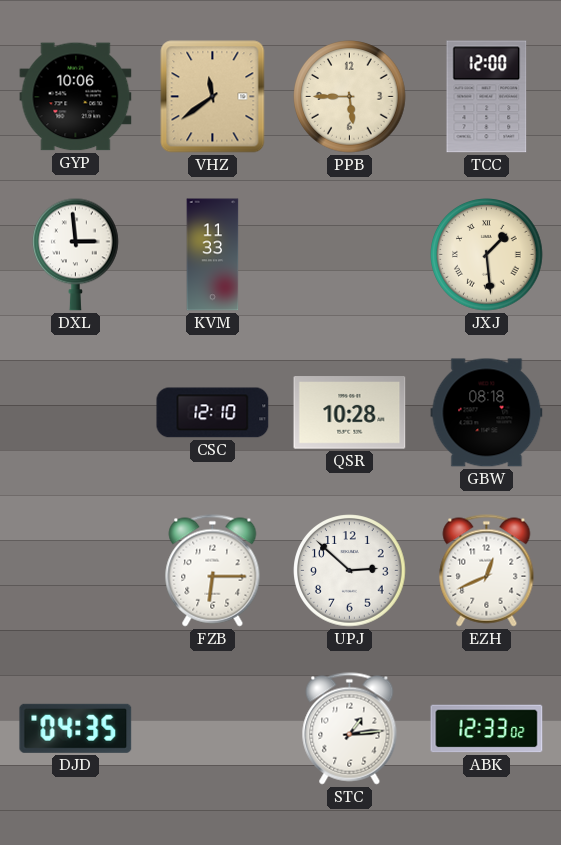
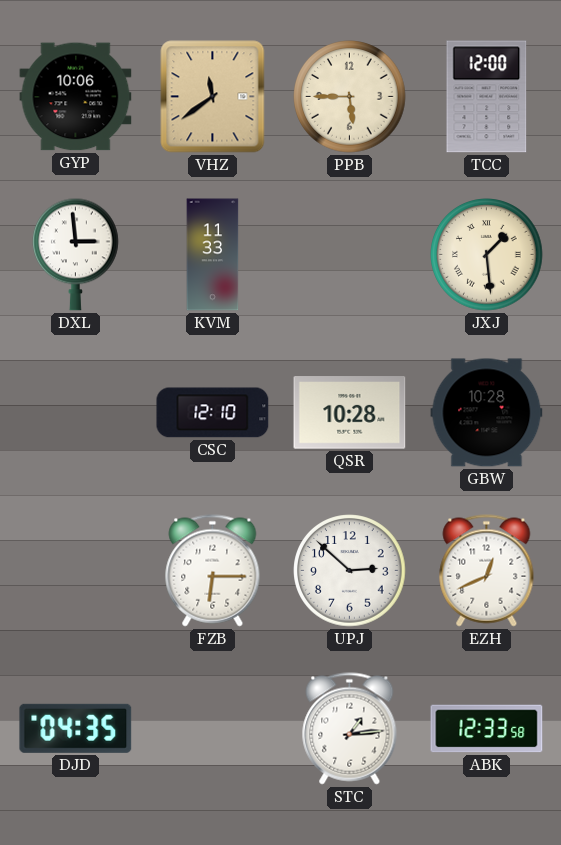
GBW: 08:18 -> 10:28 (487, 413)
ABK: 12:33:02 -> 12:33:58 (487, 729)
